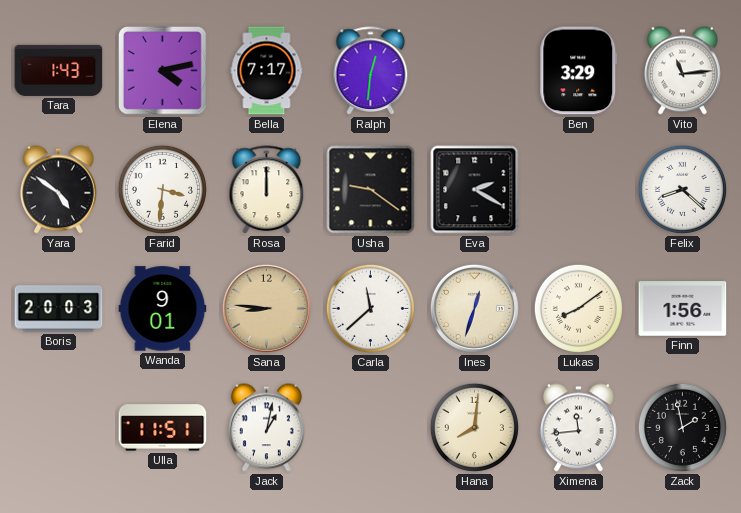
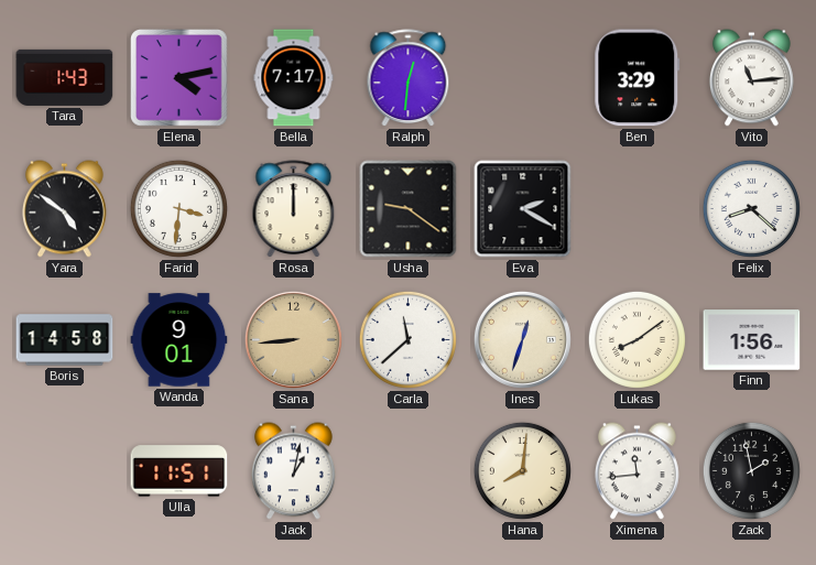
Boris: 20:03 -> 14:58 (65, 340)
Sana: 8:46 -> 8:44 (293, 339)
